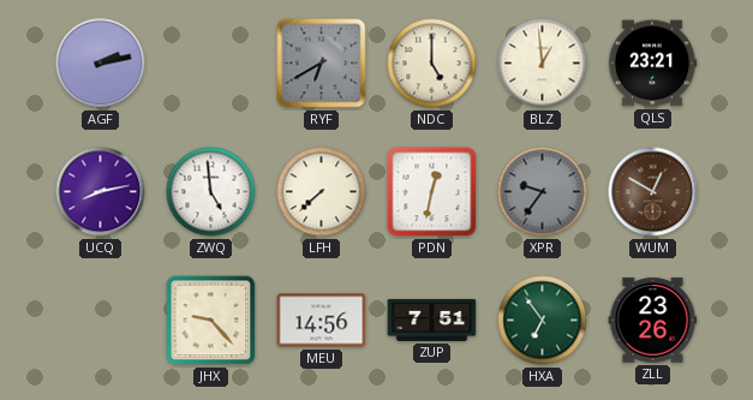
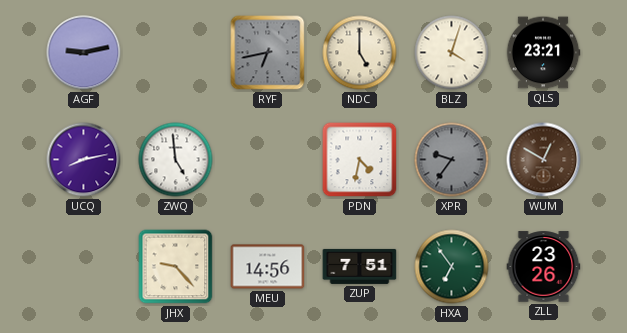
AGF: 2:13 -> 9:13 (84, 53)
RYF: 6:40 -> 6:43 (268, 53)
BLZ: 12:59 -> 4:03 (452, 53)
LFH: 7:38 -> none (322, 192)
PDN: 12:32 -> 4:32 (360, 160)
